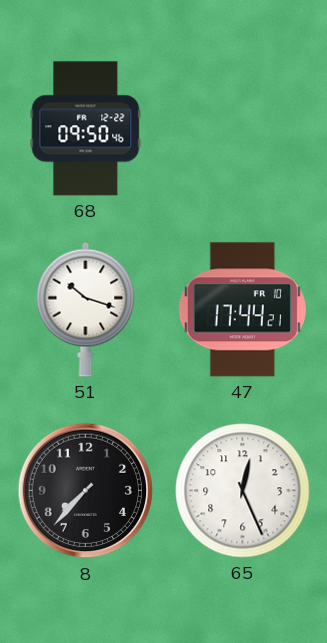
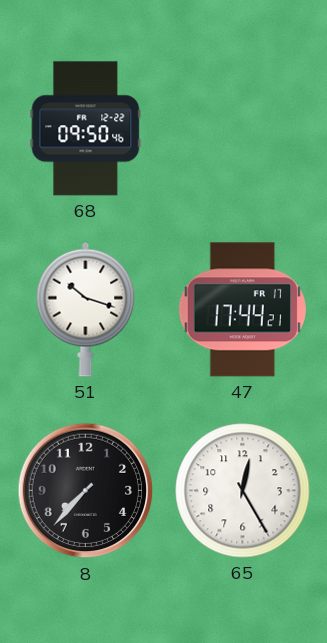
47 date: FR 10 -> FR 17 (242, 310)
65: 12:26 -> 12:25 (243, 491)
